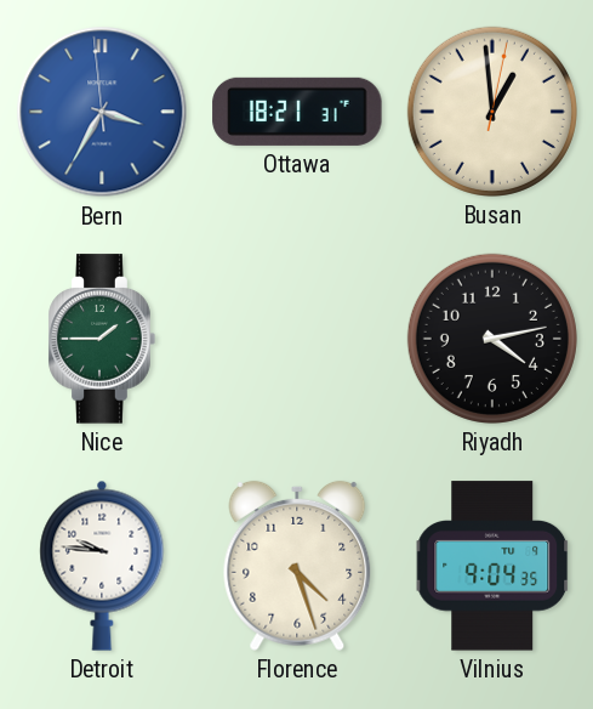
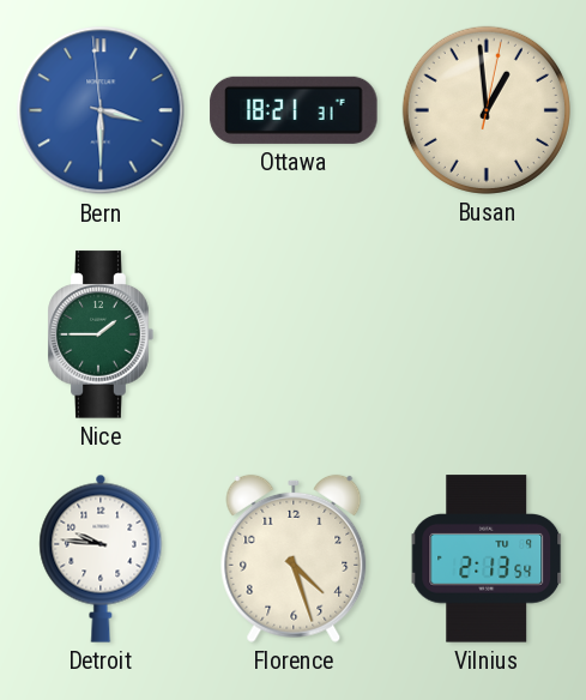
Bern: 3:34 -> 3:29 (101, 110)
Riyadh: 4:13 -> none (492, 339)
Vilnius: 9:04 -> 2:13 (487, 559)
